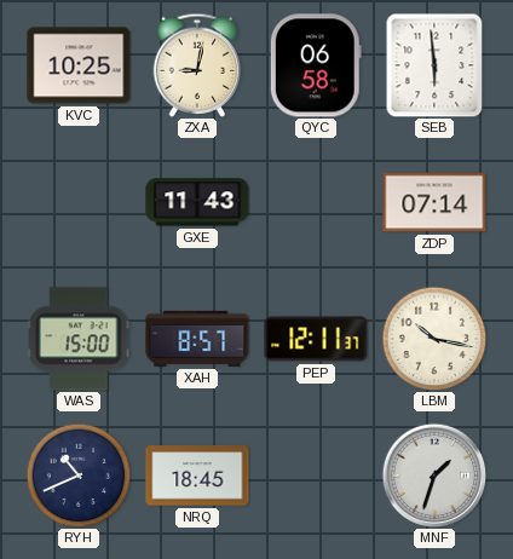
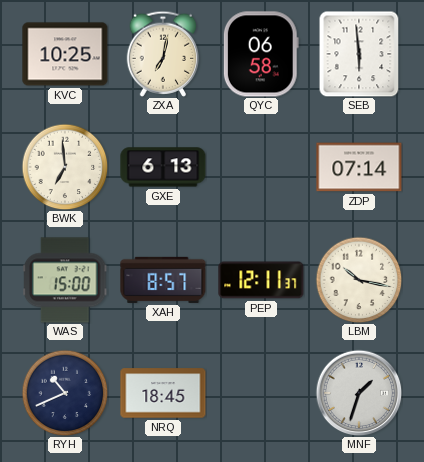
ZXA: 9:02 -> 7:02 (163, 54)
BWK: none -> 6:59 (65, 167)
GXE: 11:43 -> 6:13 (163, 167)
